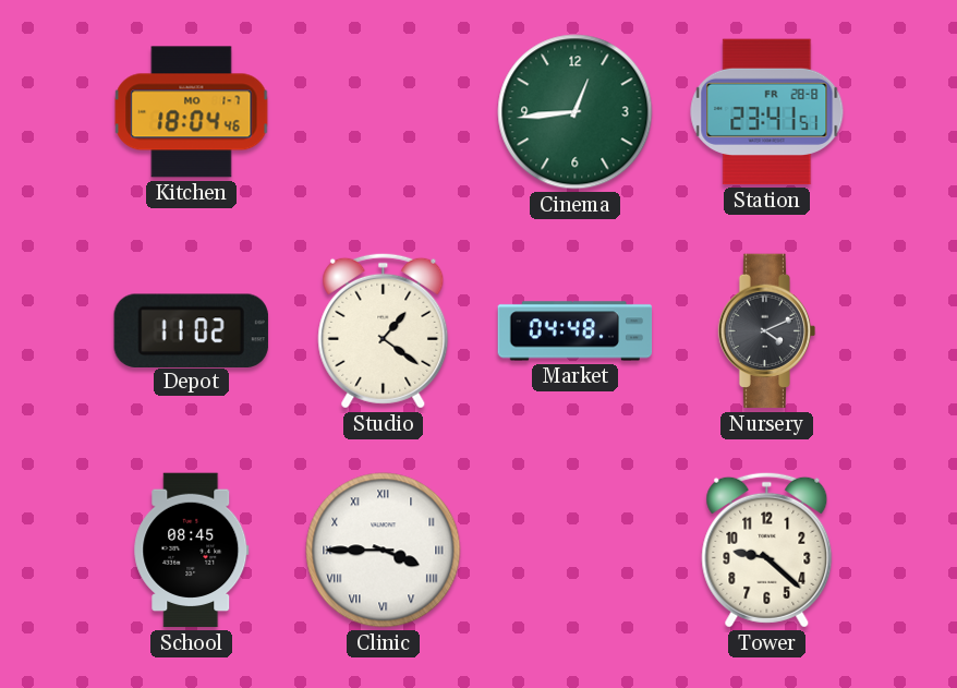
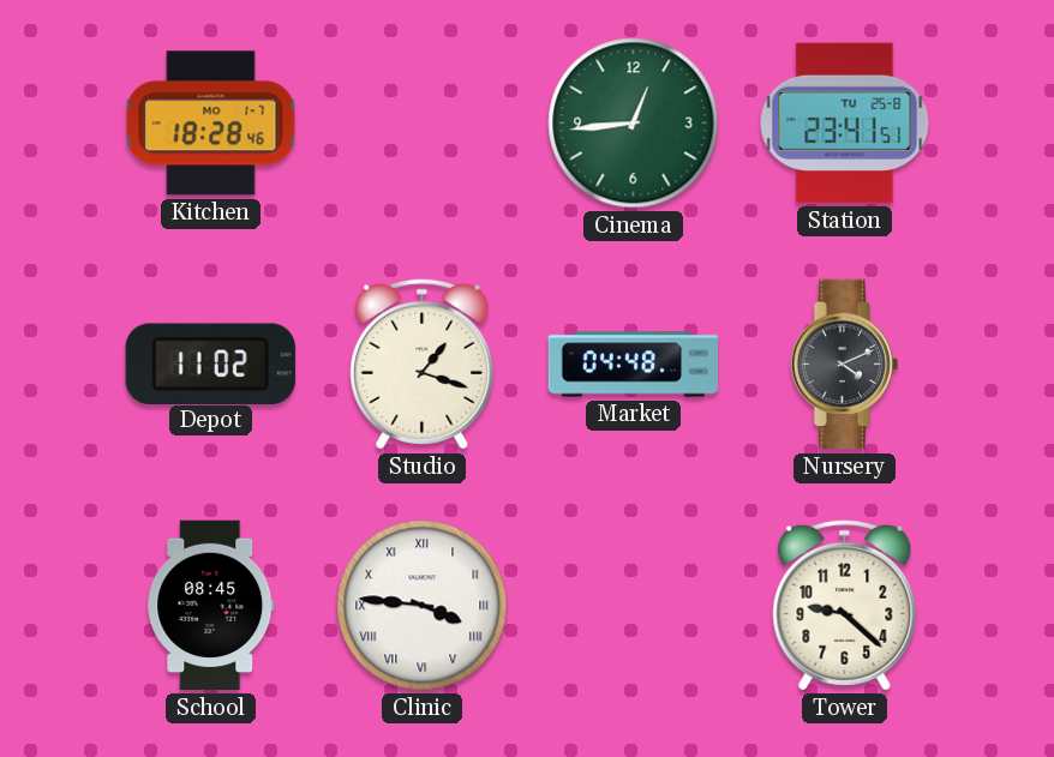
Kitchen: 18:04 -> 18:28 (211, 124)
Station date: FR 28-8 -> TU 25-8 (845, 124)
Studio: 1:21 -> 1:18 (423, 364)
Clinic: 3:45 -> 3:46 (423, 606)
